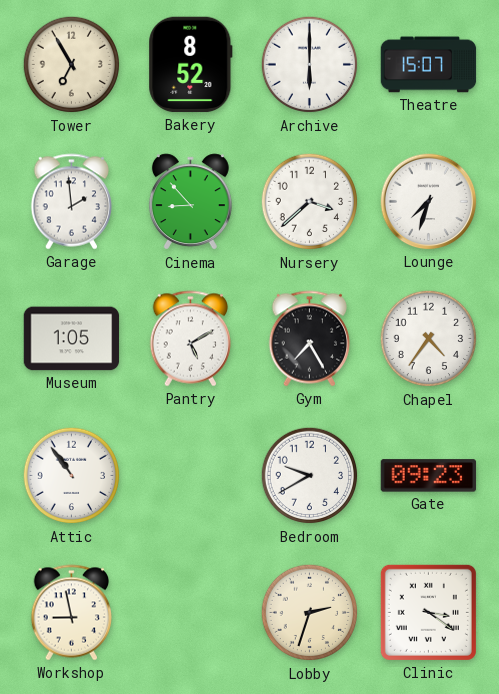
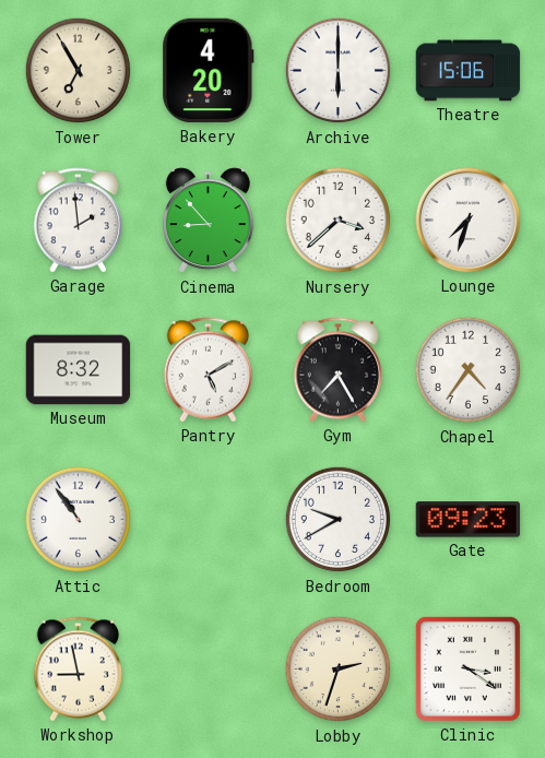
Bakery: 8:52 -> 4:20 (209, 71)
Theatre: 15:07 -> 15:06 (469, 71)
Museum: 1:05 -> 8:32 (79, 370)
